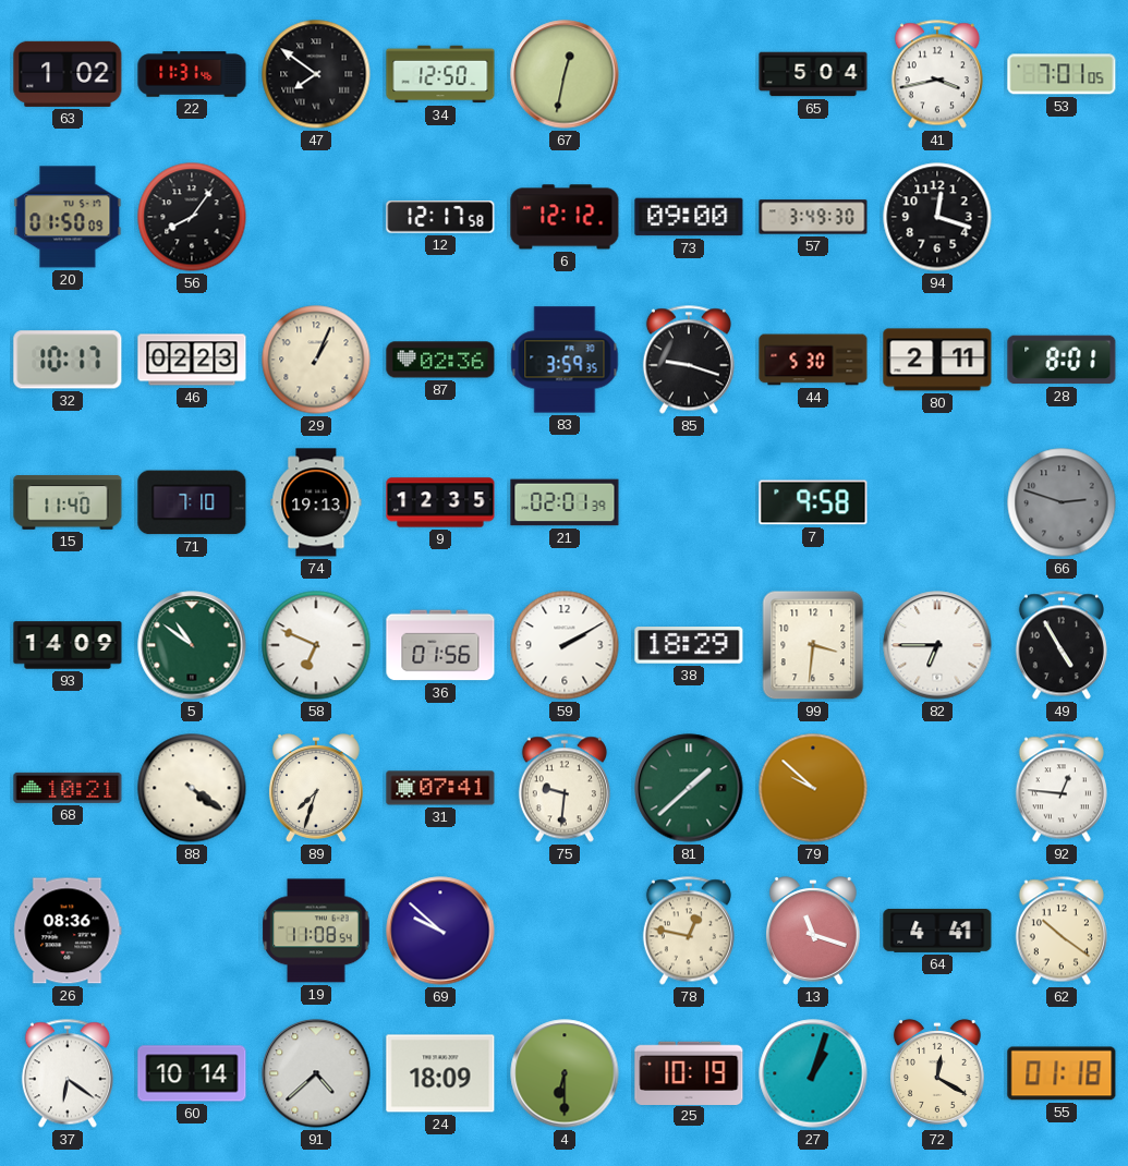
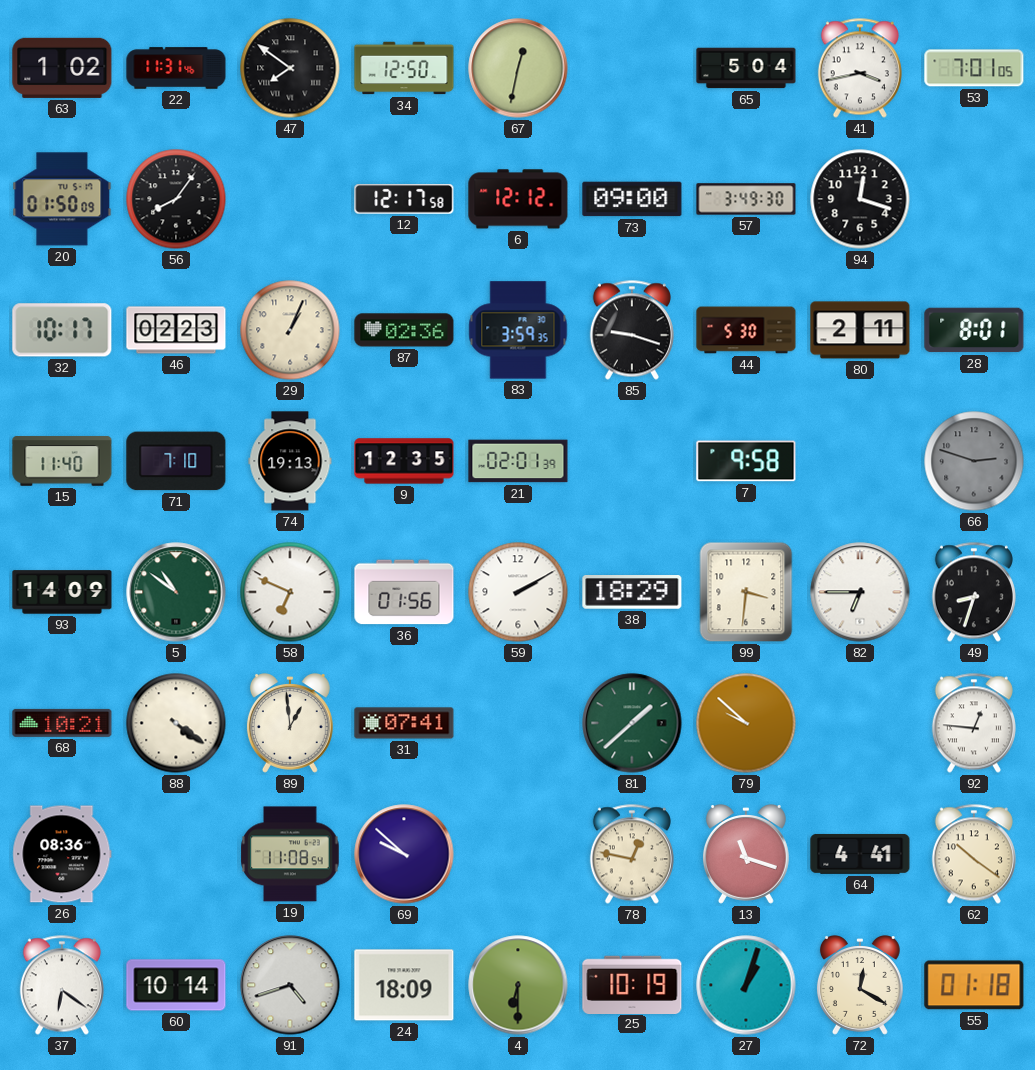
49: 4:55 -> 8:33 (974, 592)
89: 7:33 -> 12:59 (290, 723)
75: 9:31 -> none (565, 788)
91: 4:38 -> 4:42 (290, 985)
